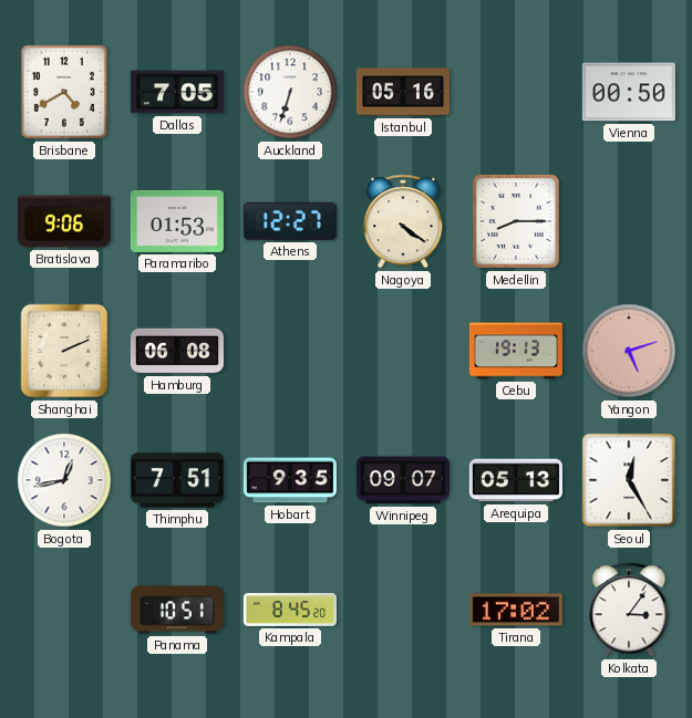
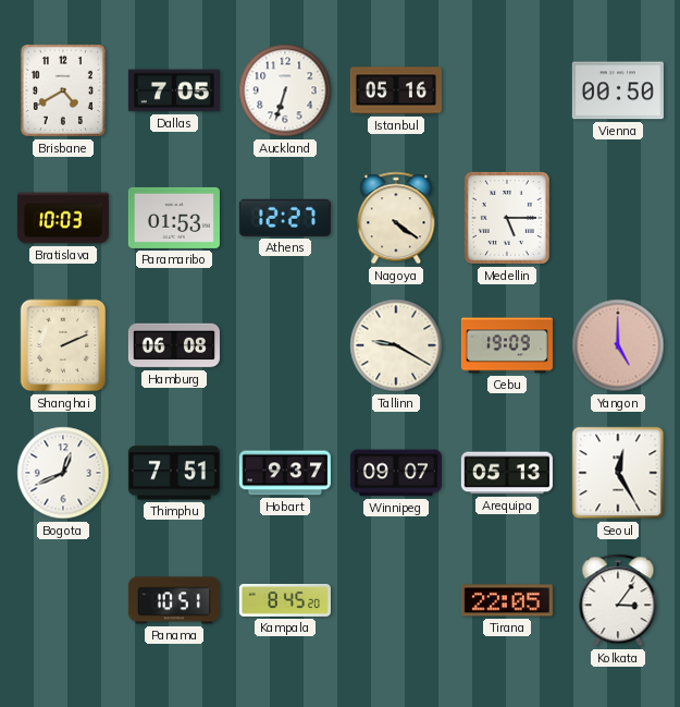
Bratislava: 9:06 -> 10:03 (63, 218)
Medellin: 8:15 -> 5:15 (507, 218)
Tallinn: none -> 9:20 (396, 345)
Cebu: 19:13 -> 19:09 (507, 345)
Yangon: 5:12 -> 5:00 (618, 345)
Bogota: 12:43 -> 12:41 (63, 473)
Hobart: 9:35 -> 9:37 (285, 473)
Tirana: 17:02 -> 22:05 (507, 600)
